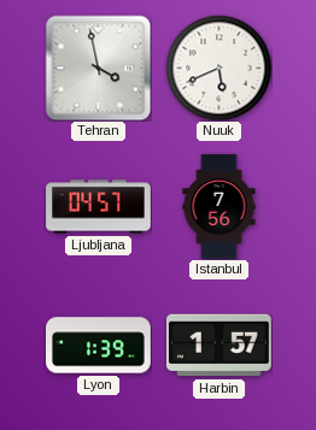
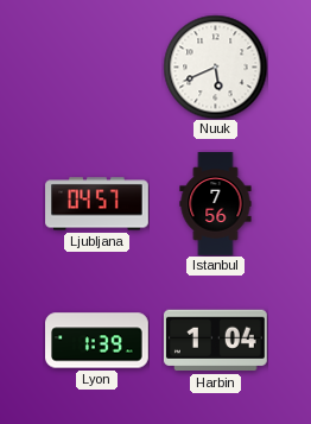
Tehran: 3:58 -> none (98, 67)
Harbin: 1:57 -> 1:04 (215, 341)
